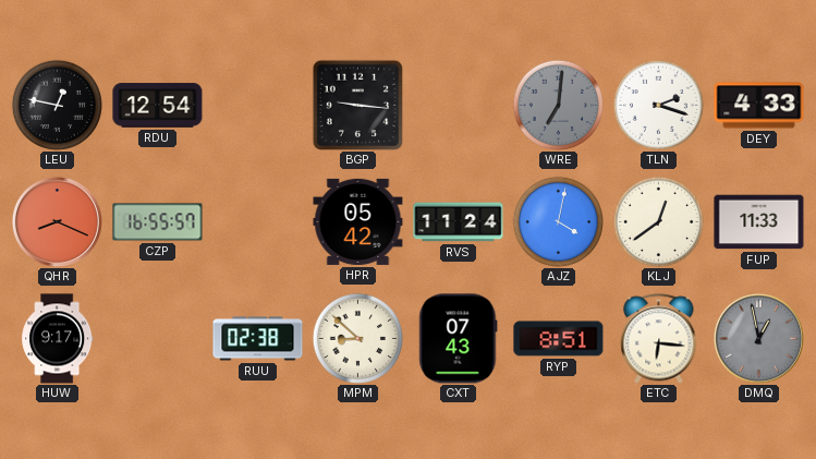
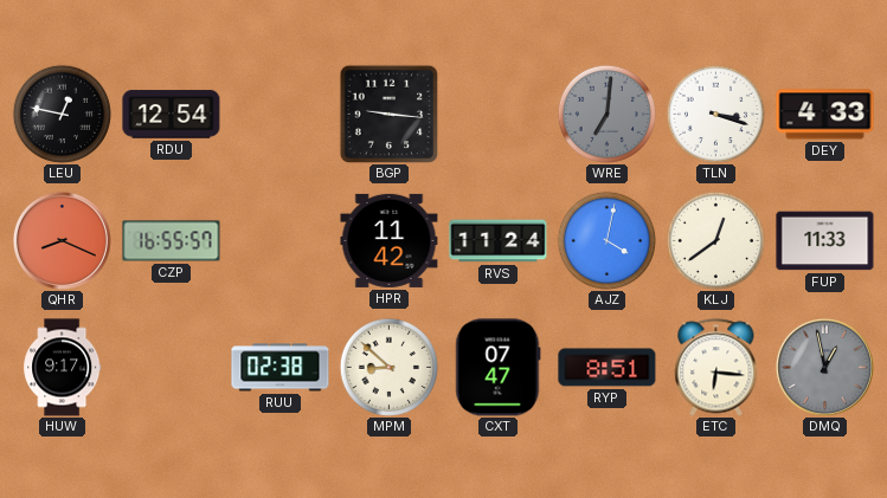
TLN: 2:18 -> 3:18 (715, 114)
HPR: 05:42 -> 11:42 (390, 240)
CXT: 07:43 -> 07:47 (499, 368)
